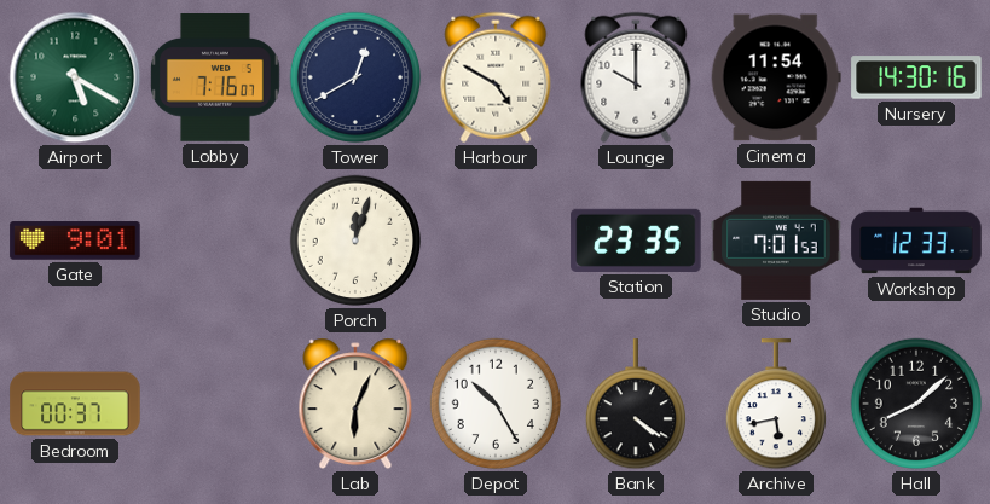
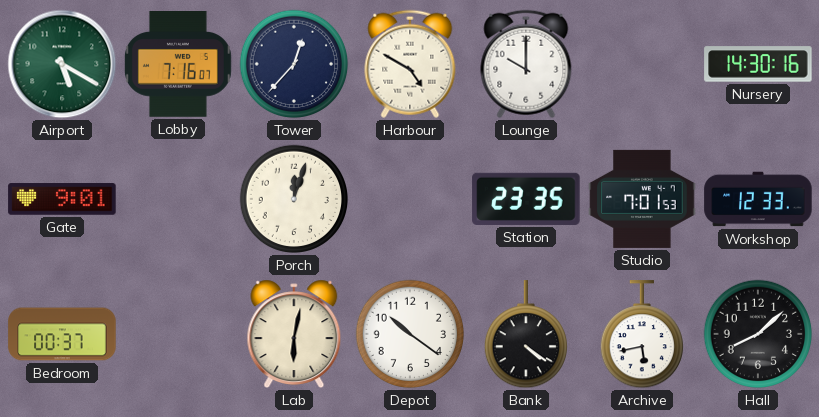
Tower: 12:40 -> 12:37 (294, 64)
Cinema: 11:54 -> none (776, 77)
Lab: 6:04 -> 6:02 (294, 334)
Depot: 10:25 -> 10:21 (410, 334)
